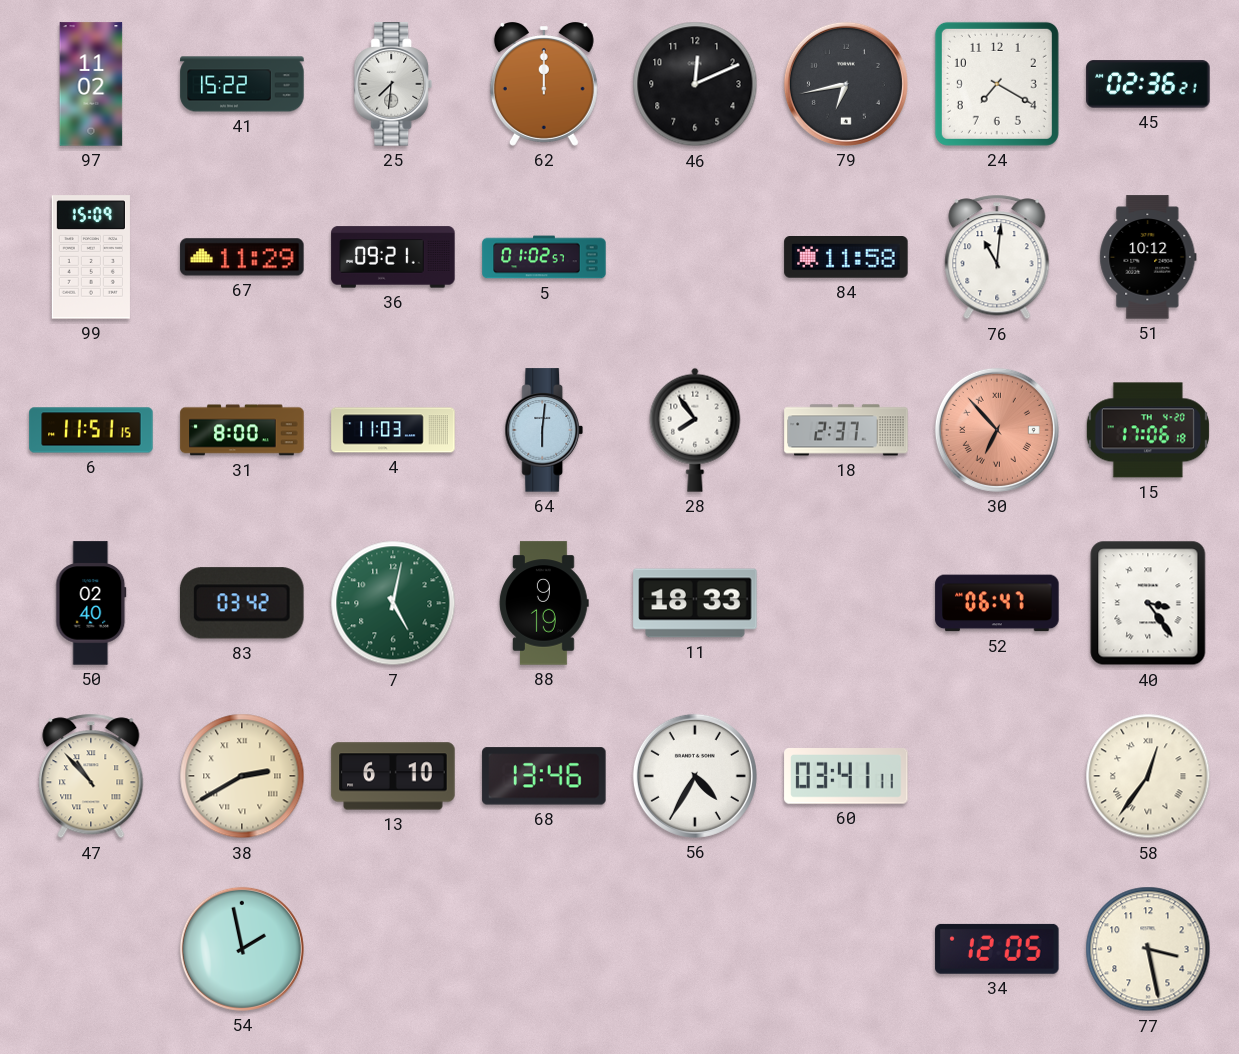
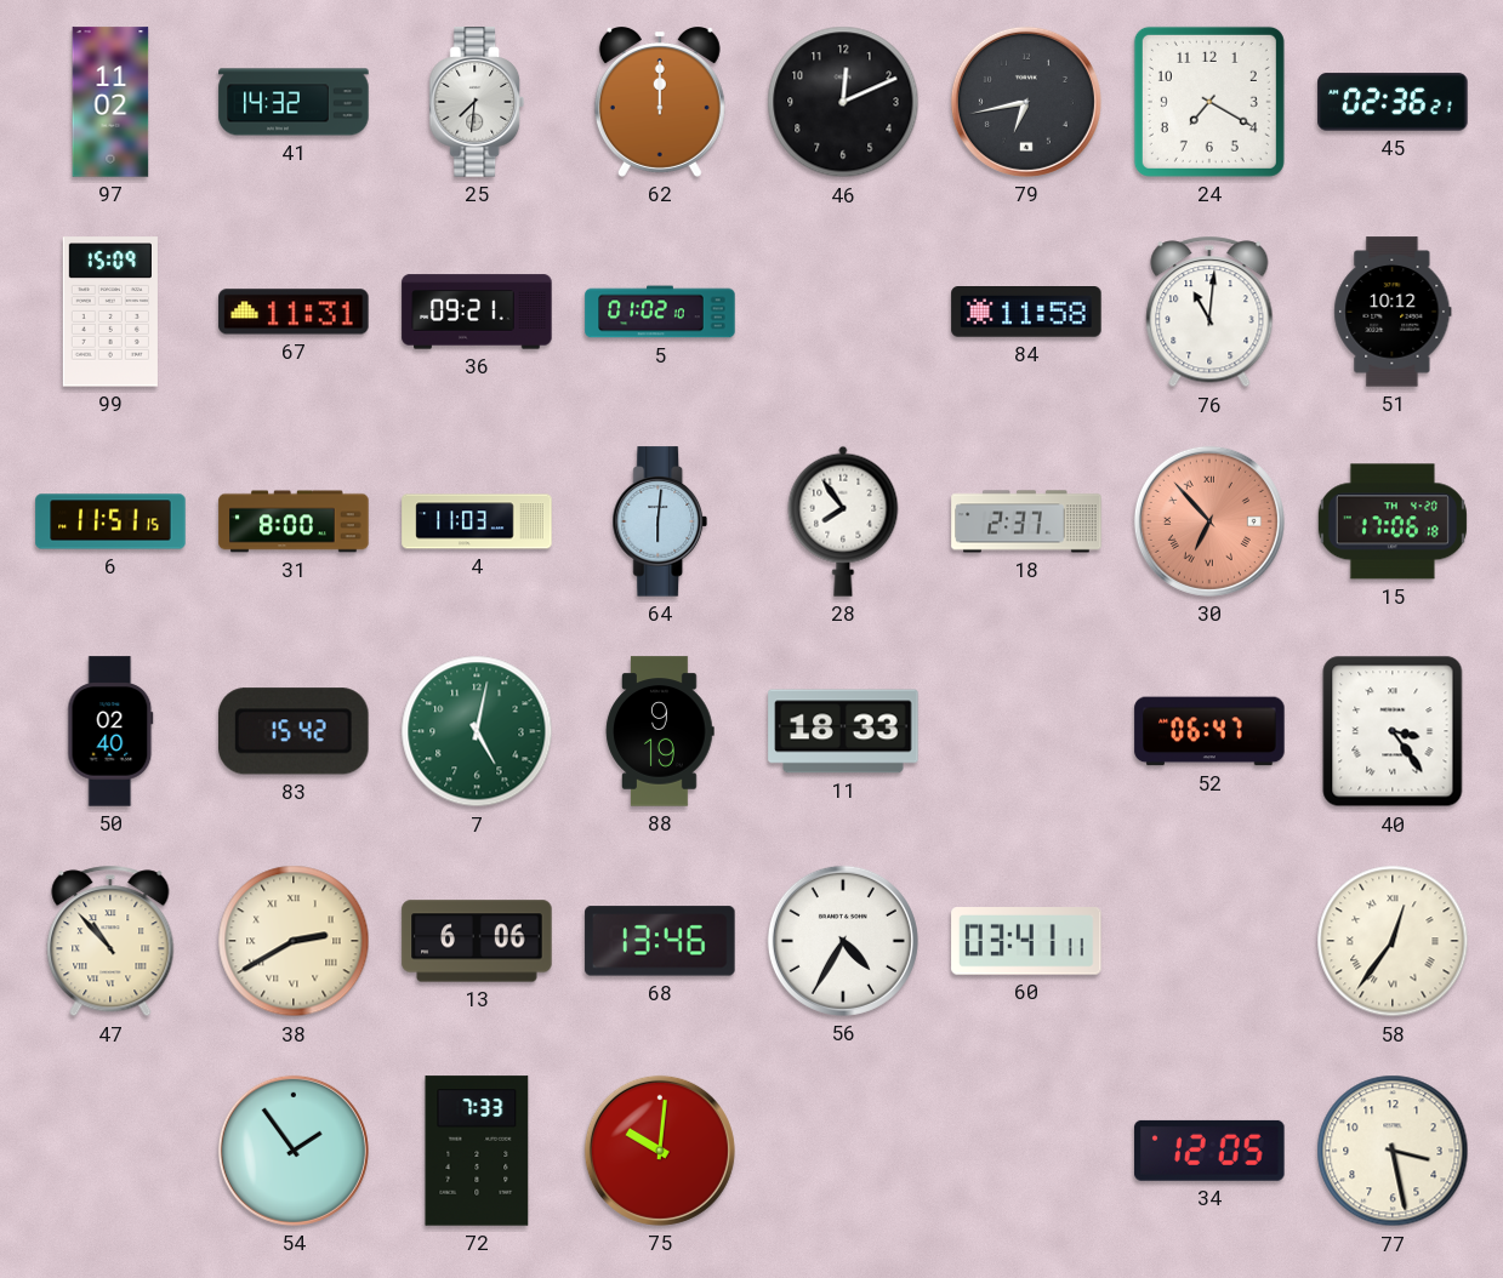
41: 15:22 -> 14:32 (294, 102)
67: 11:29 -> 11:31 (294, 312)
5: 01:02:57 -> 01:02:10 (660, 312)
83: 03:42 -> 15:42 (295, 731)
13: 6:10 -> 6:06 (477, 941)
54: 1:58 -> 1:54 (294, 1151)
72: none -> 7:33 (477, 1151)
75: none -> 10:01 (660, 1151)
